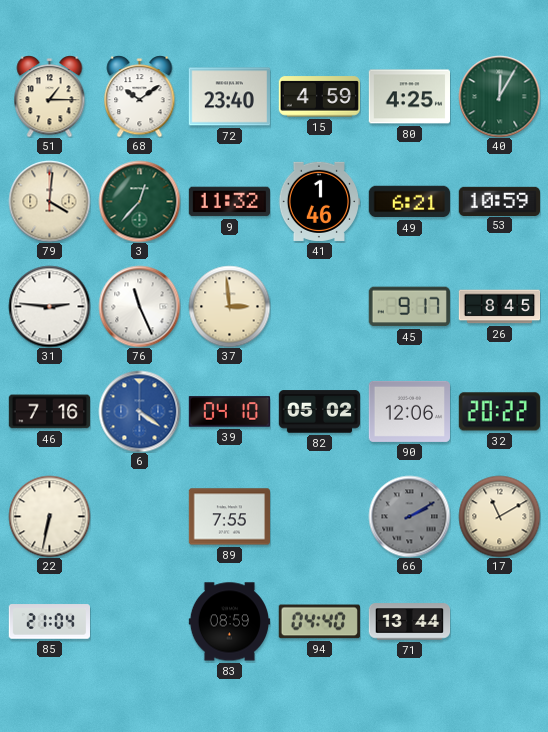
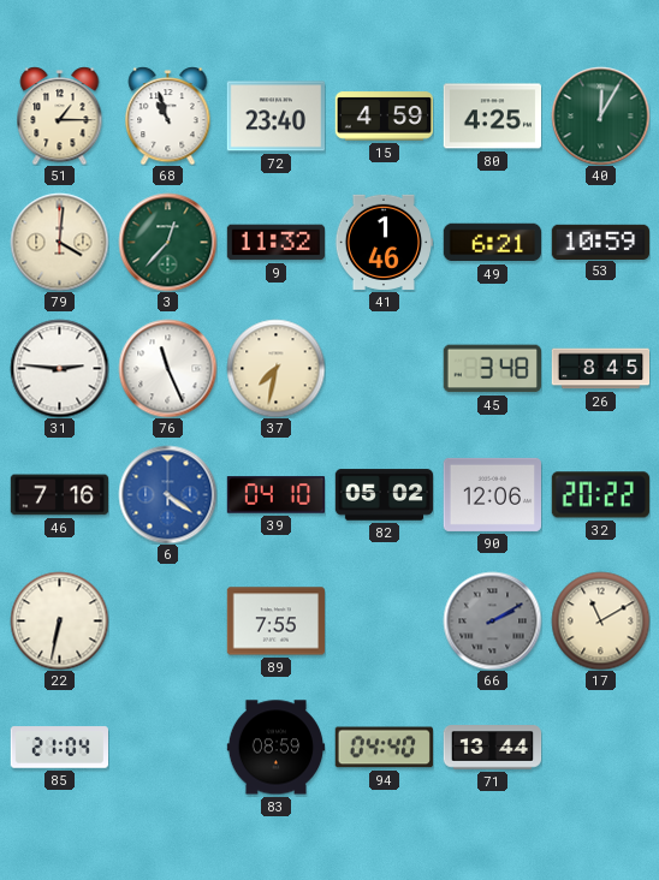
68: 10:09 -> 10:57 (168, 115)
37: 2:59 -> 7:32 (275, 368)
45: 9:17 -> 3:48 (492, 369)
